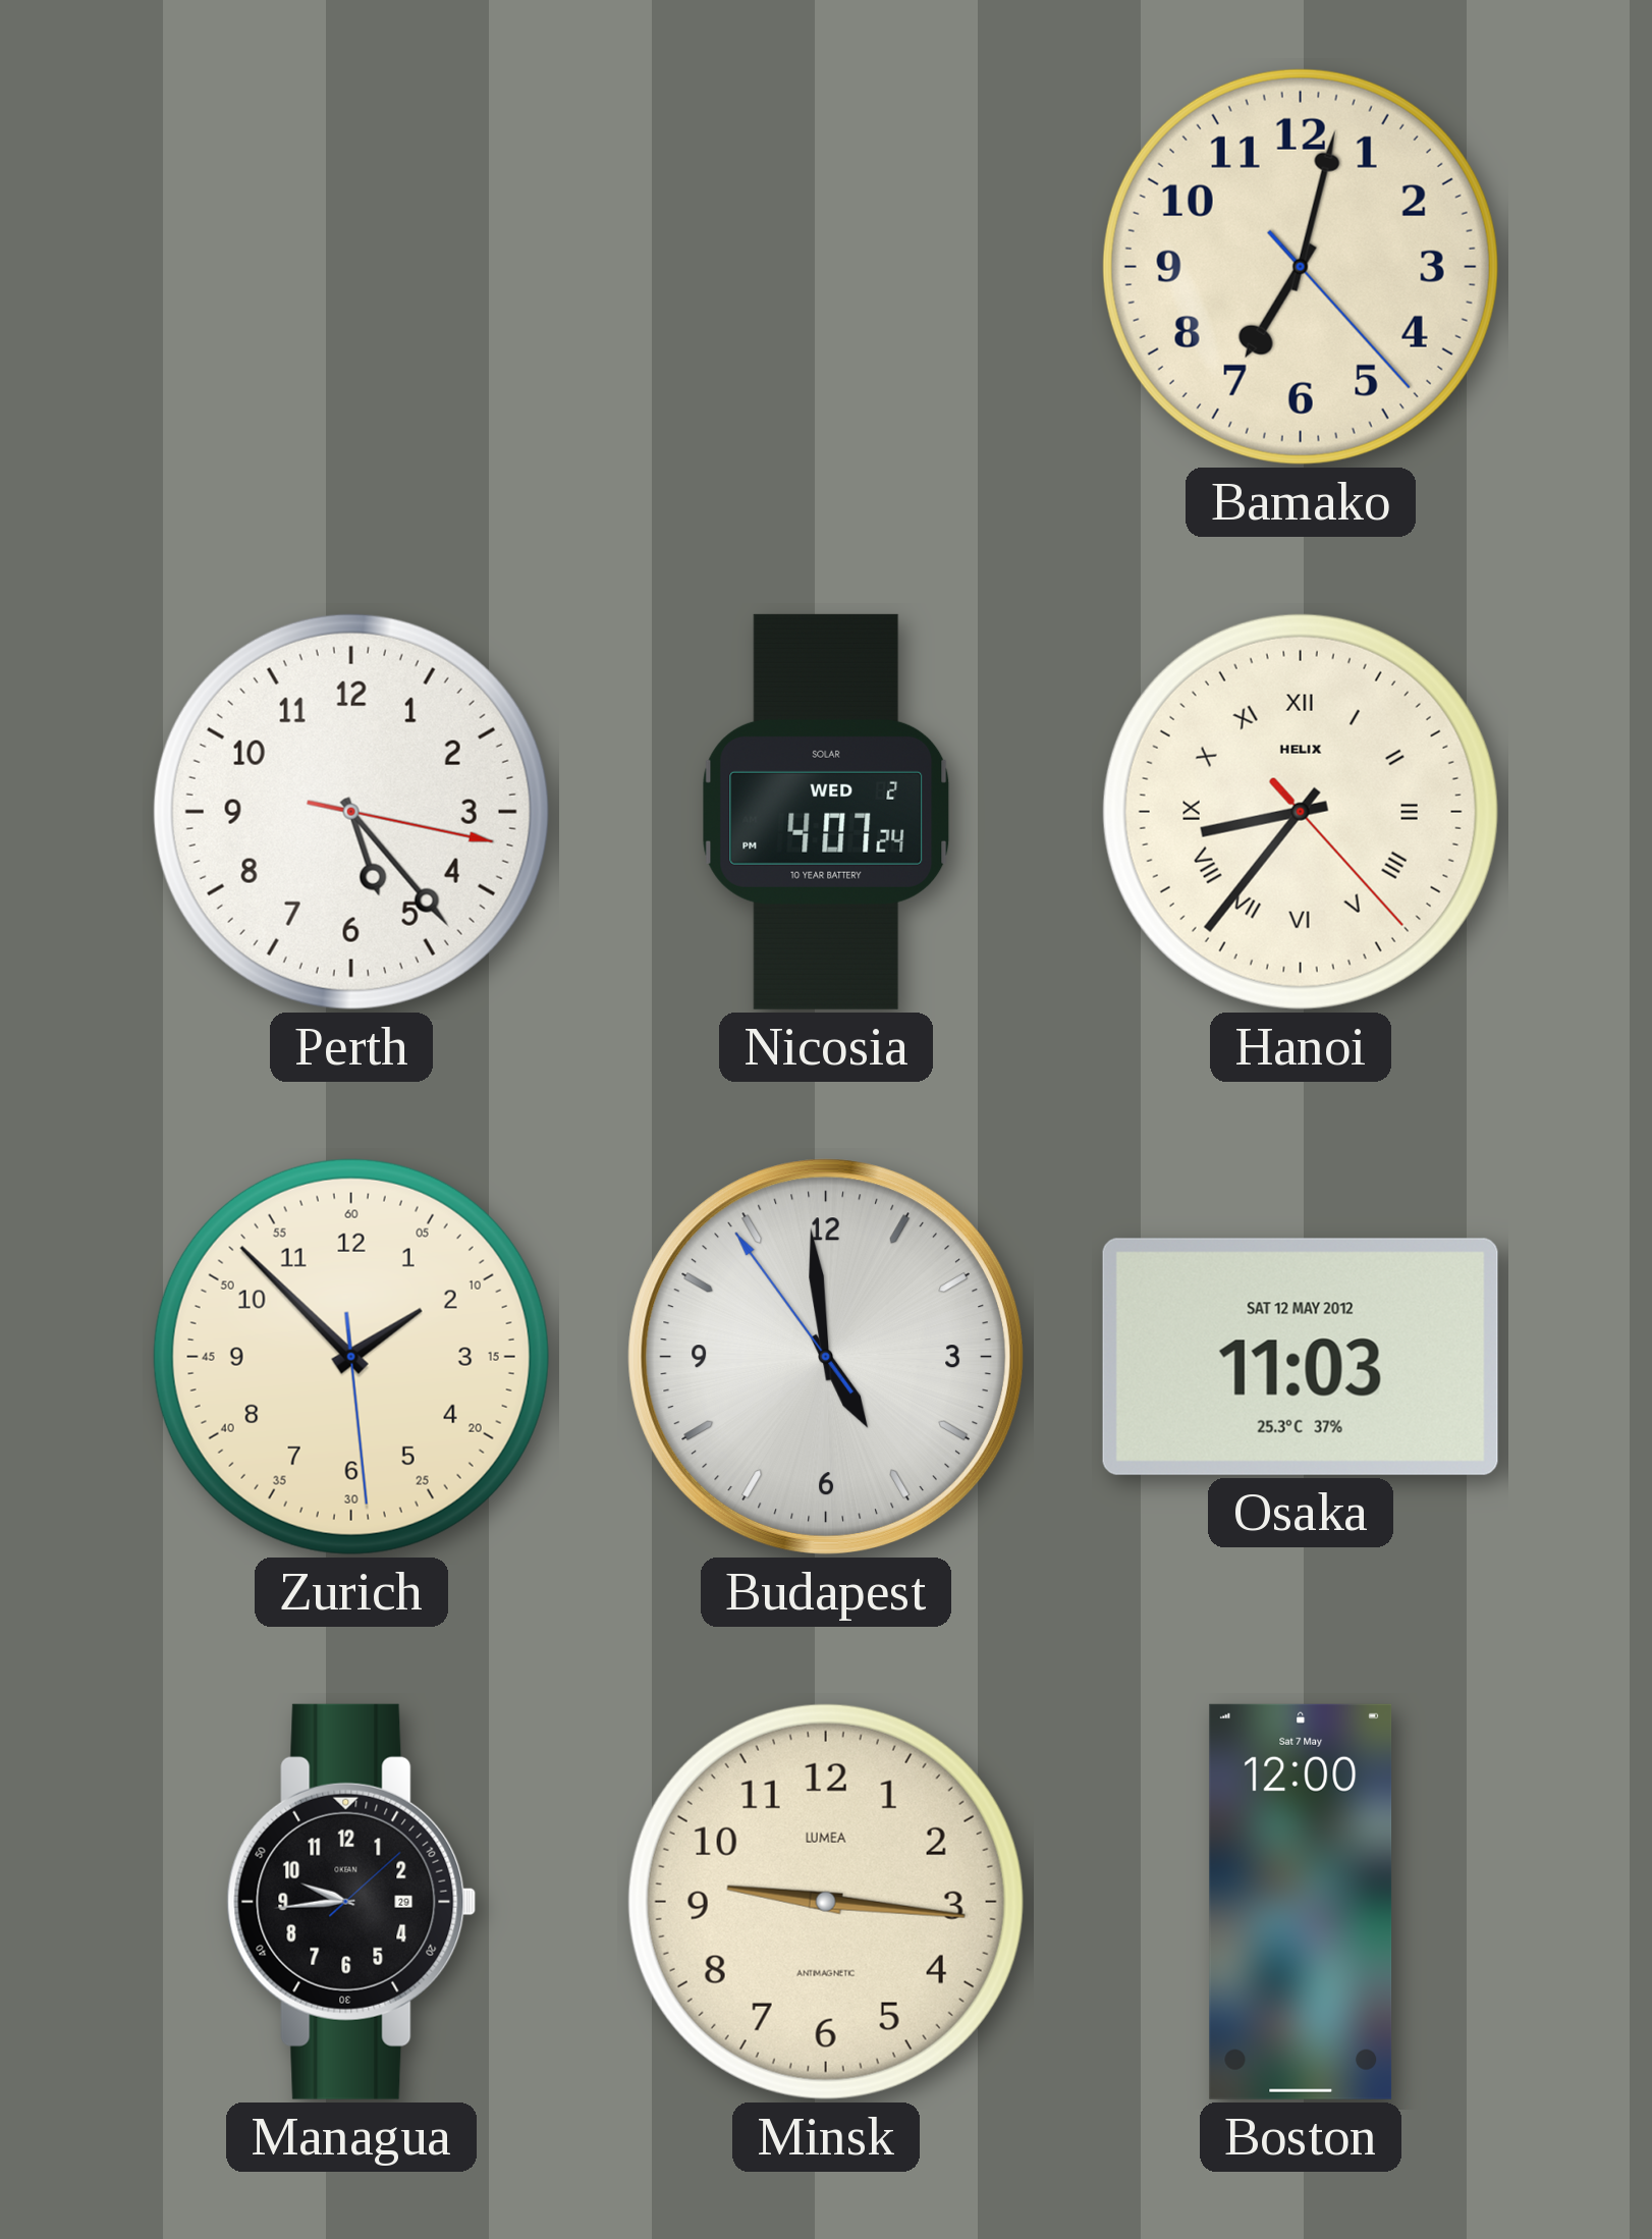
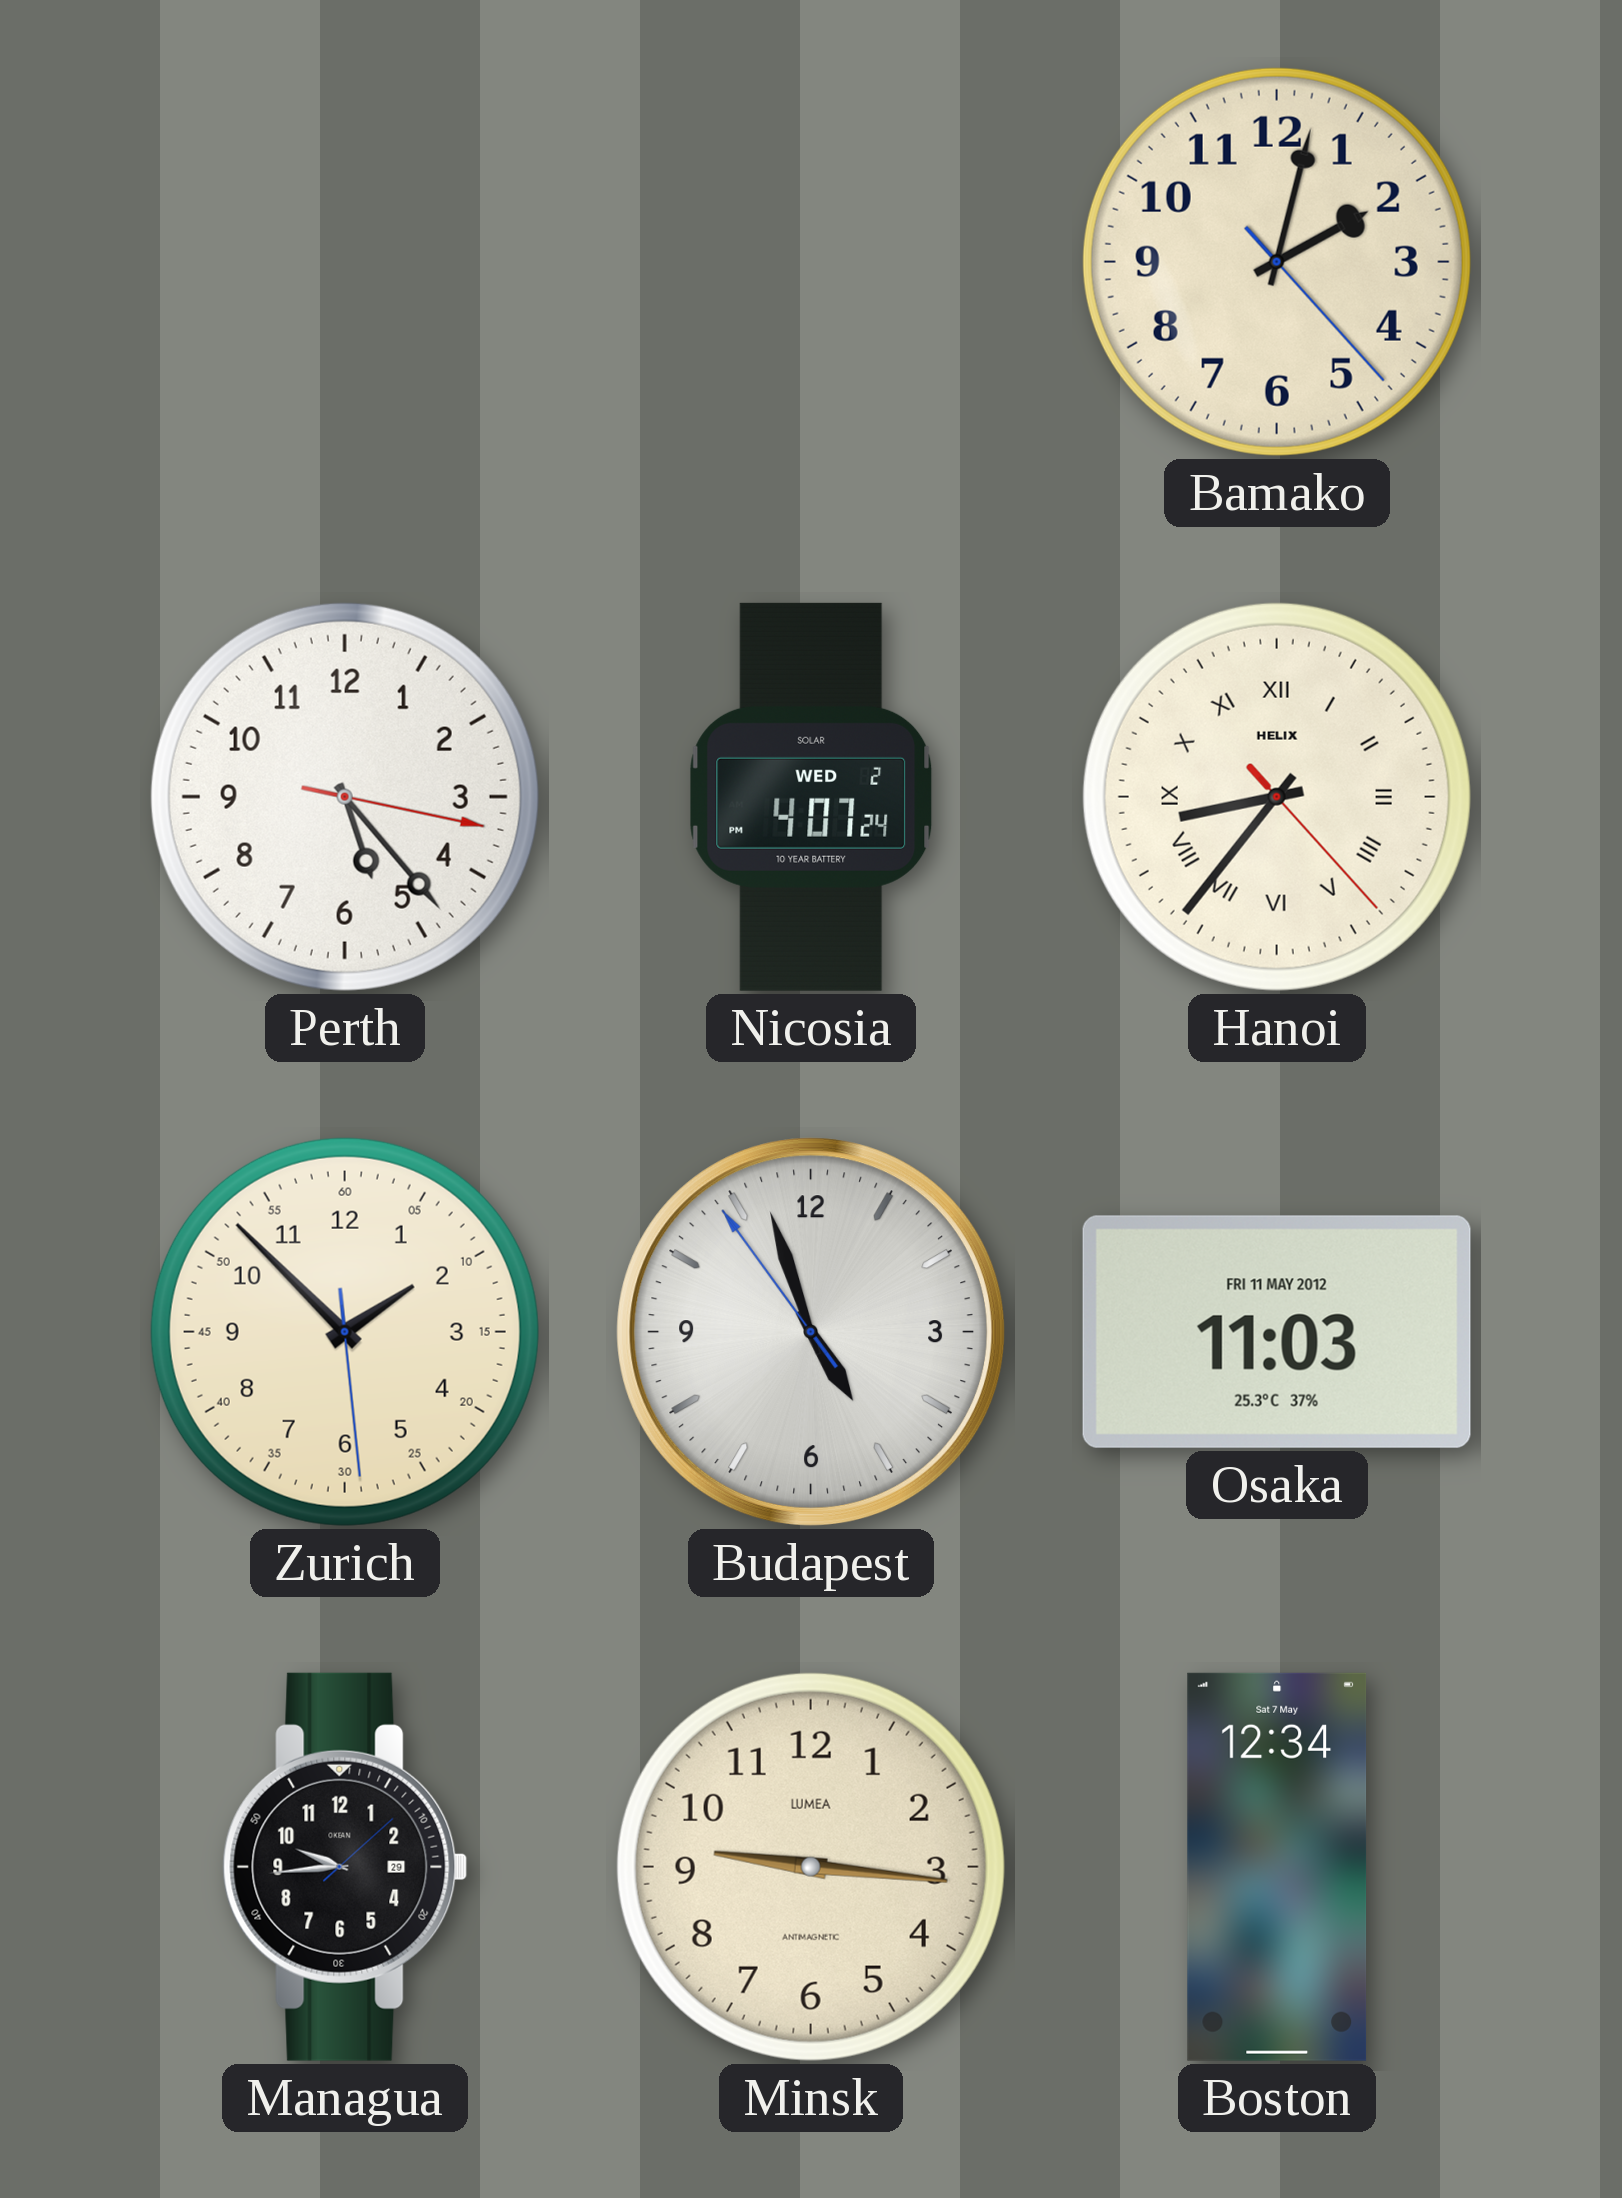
Bamako: 7:02 -> 2:02 (1277, 262)
Budapest: 4:58 -> 4:56 (811, 1332)
Osaka date: SAT 12 MAY 2012 -> FRI 11 MAY 2012 (1277, 1332)
Boston: 12:00 -> 12:34 (1277, 1867)
